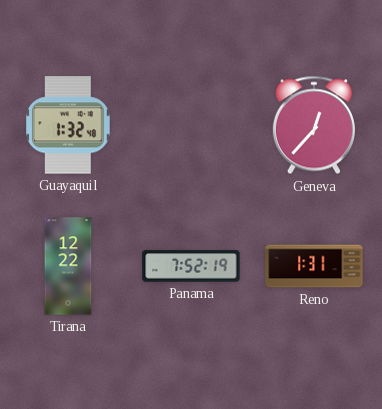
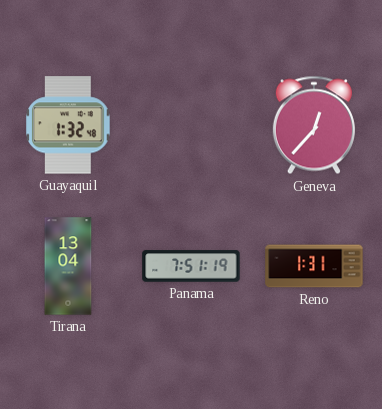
Tirana: 12:22 -> 13:04 (68, 266)
Panama: 7:52 -> 7:51 (191, 266)
